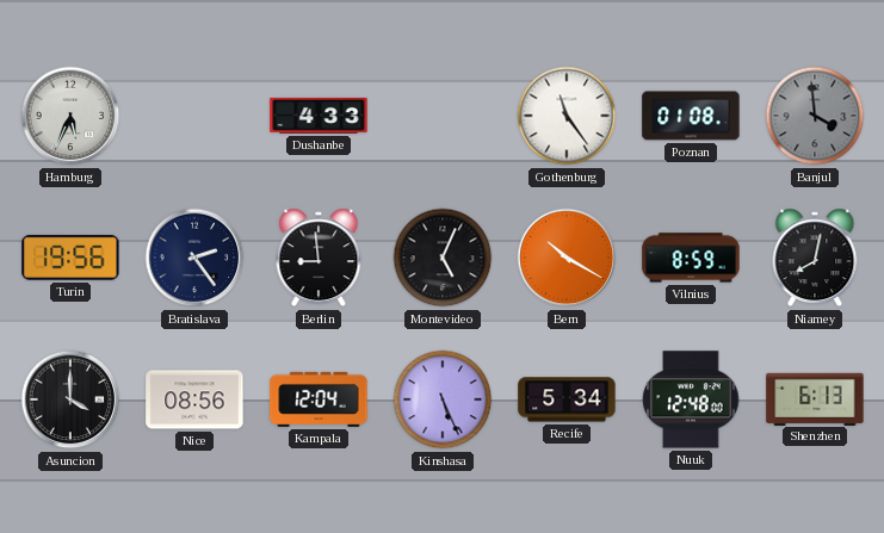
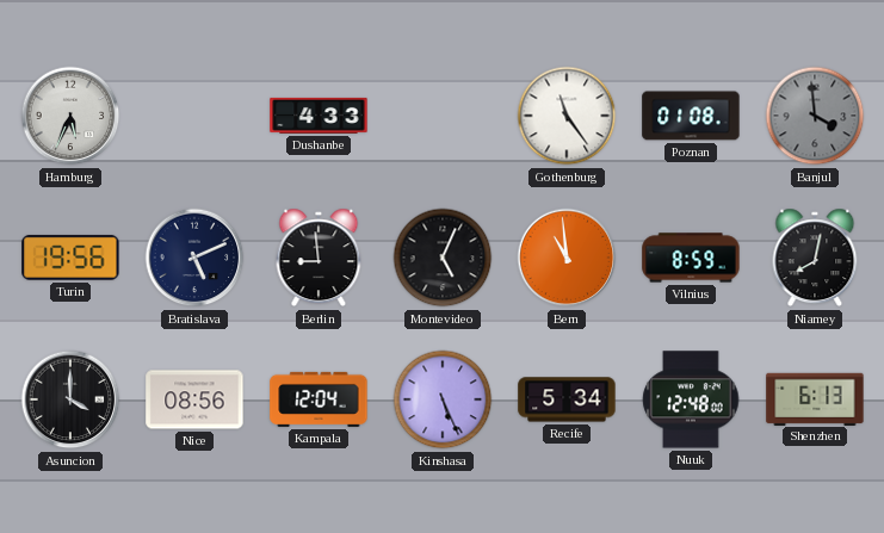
Bratislava: 2:24 -> 5:11 (194, 258)
Bern: 10:20 -> 10:59 (567, 258)
